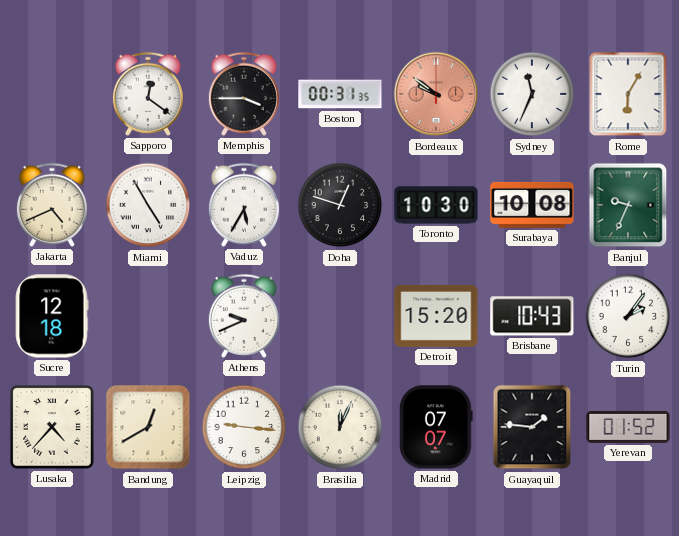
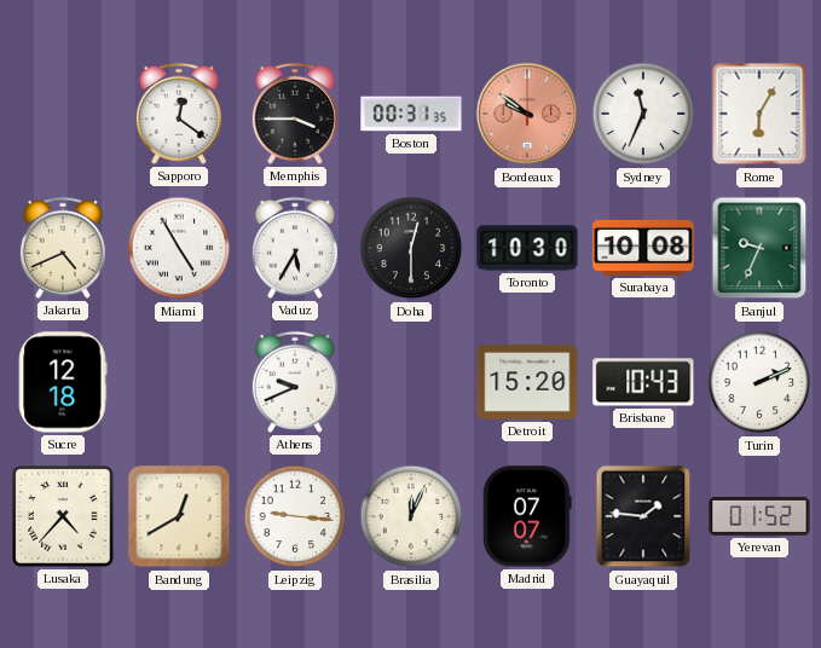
Doha: 12:48 -> 12:30 (411, 248)
Turin: 2:06 -> 2:11 (759, 382)
